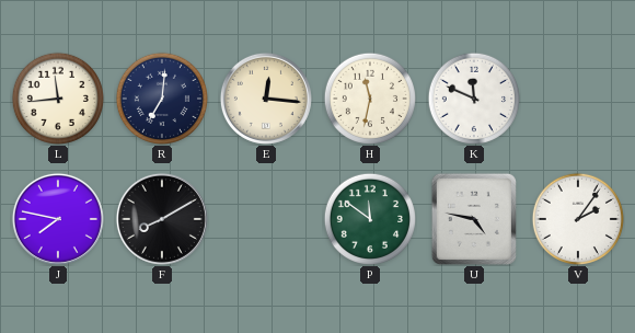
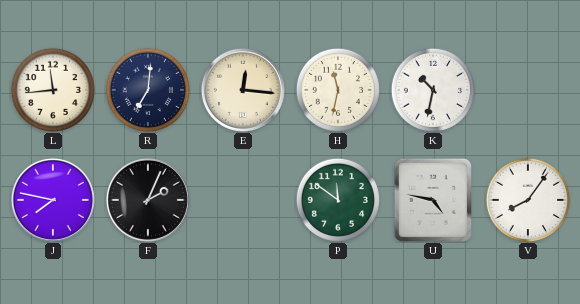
K: 11:49 -> 10:32 (432, 89)
F: 8:10 -> 2:04 (148, 200)
V: 2:06 -> 8:06 (527, 199)
